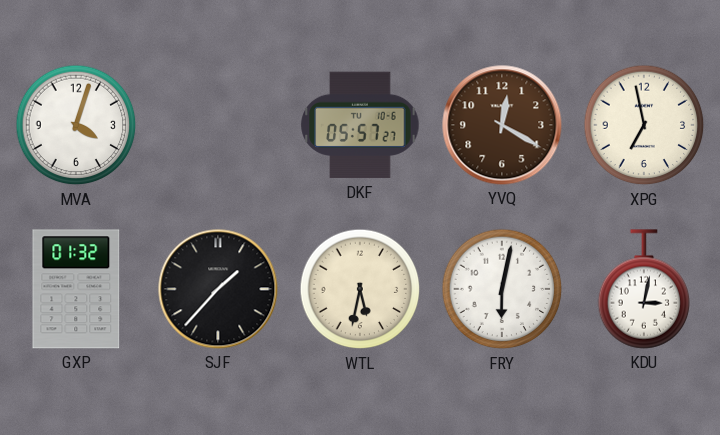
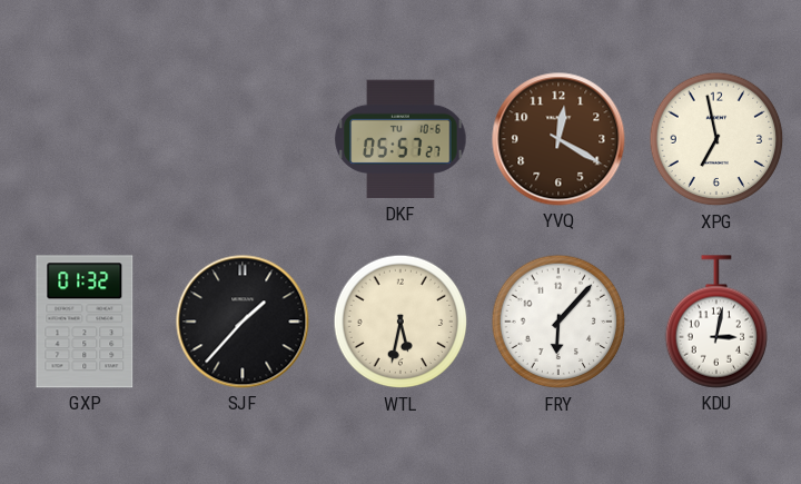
MVA: 4:03 -> none (76, 125)
FRY: 6:02 -> 6:07 (558, 322)
